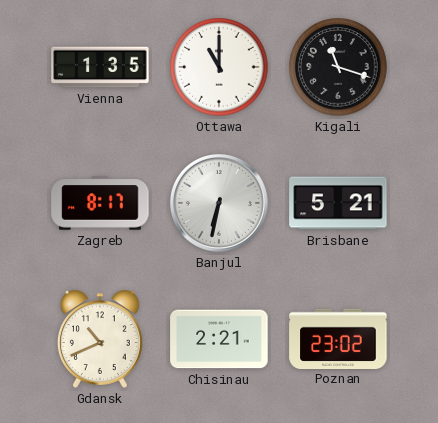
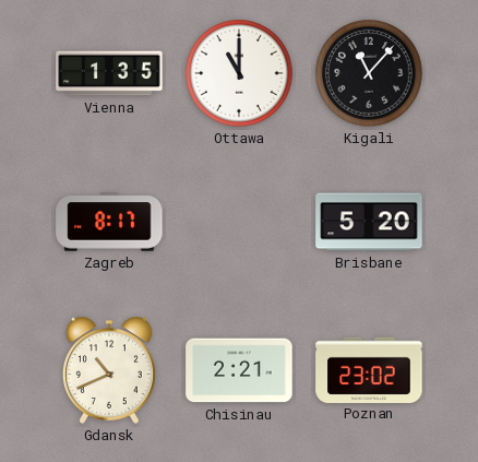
Kigali: 11:18 -> 11:07 (369, 73)
Banjul: 6:32 -> none (219, 203)
Brisbane: 5:21 -> 5:20 (369, 222)
